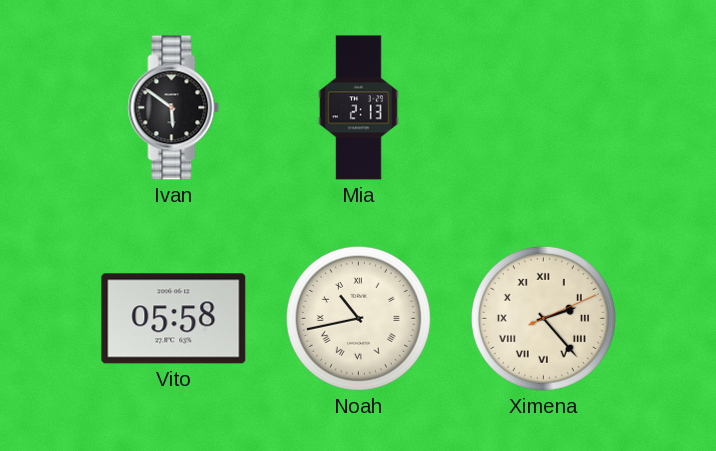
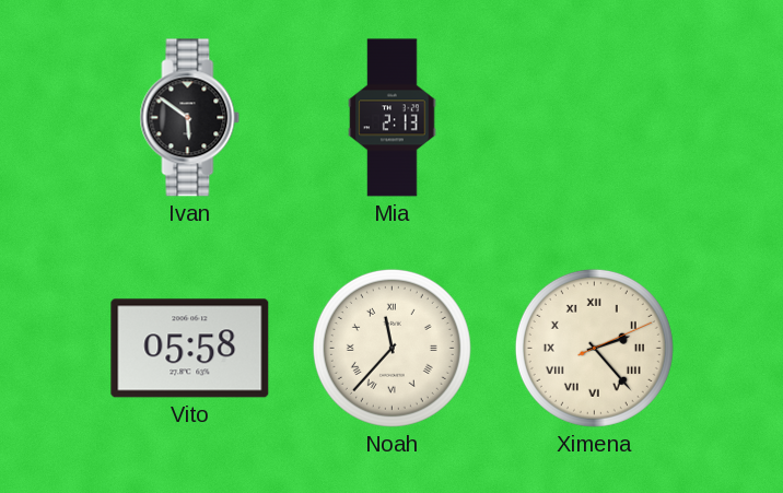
Noah: 10:43 -> 11:37 (391, 348)
